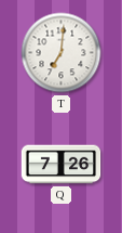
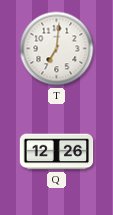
Q: 7:26 -> 12:26 (57, 152)
